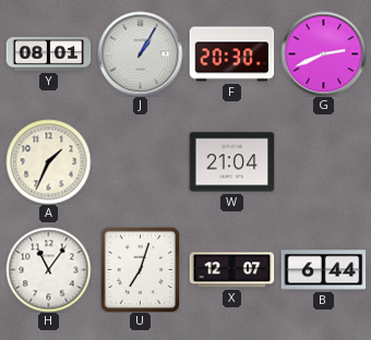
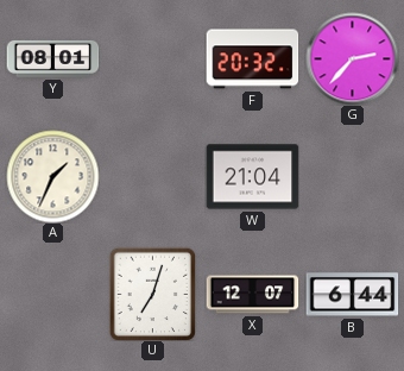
J: 1:05 -> none (140, 53)
F: 20:30 -> 20:32 (252, 59)
G: 2:41 -> 2:37 (352, 58)
H: 11:06 -> none (48, 269)
